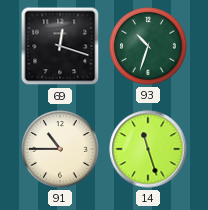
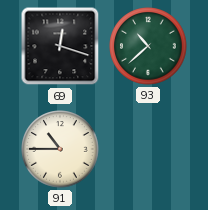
93: 10:33 -> 10:38 (148, 46)
14: 11:27 -> none (148, 149)
